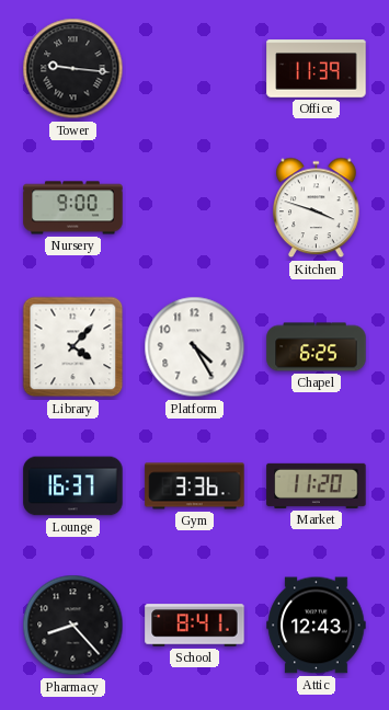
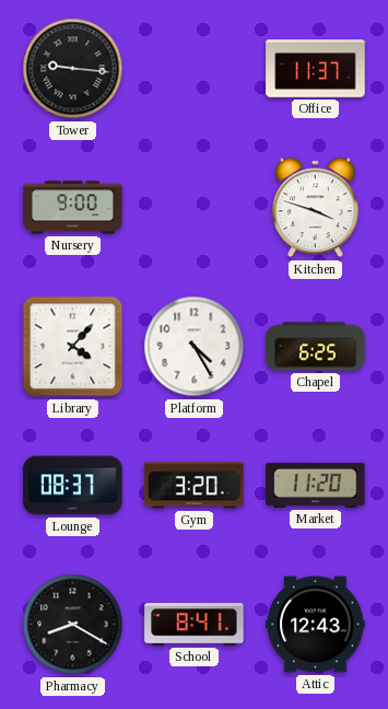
Office: 11:39 -> 11:37 (316, 69)
Lounge: 16:37 -> 08:37 (73, 486)
Gym: 3:36 -> 3:20 (195, 486)
Pharmacy: 8:23 -> 8:20 (73, 625)
